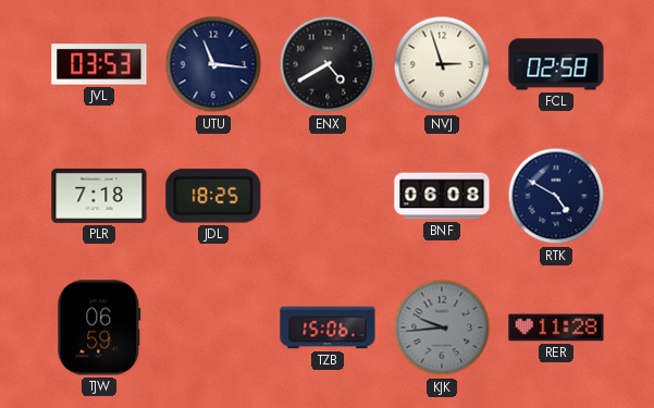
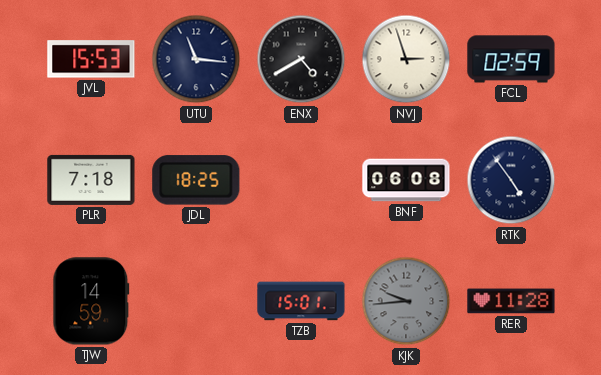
JVL: 03:53 -> 15:53 (91, 59)
FCL: 02:58 -> 02:59 (511, 59)
RTK: 4:50 -> 4:54 (511, 180)
TJW: 06:59 -> 14:59 (91, 301)
TZB: 15:06 -> 15:01 (301, 301)
